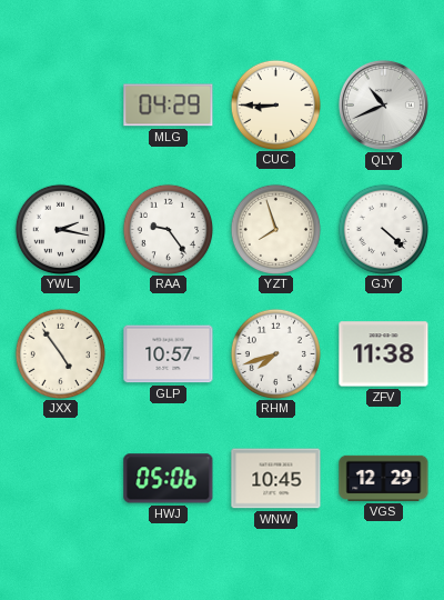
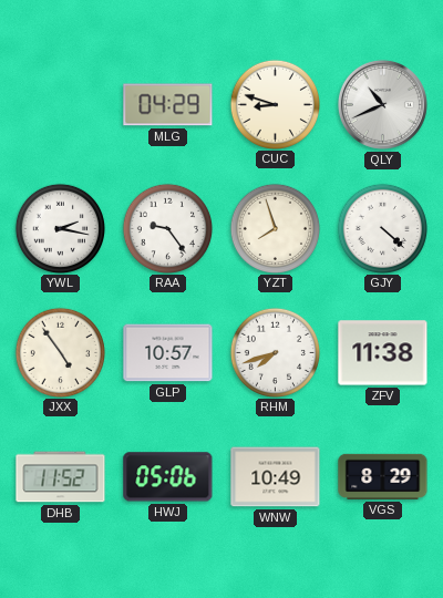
CUC: 8:45 -> 8:48 (275, 104)
DHB: none -> 11:52 (61, 477)
WNW: 10:45 -> 10:49 (276, 477)
VGS: 12:29 -> 8:29 (383, 476)
